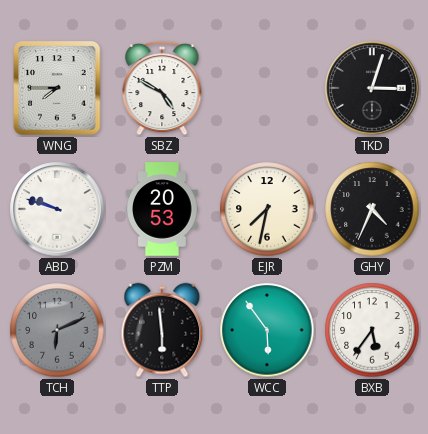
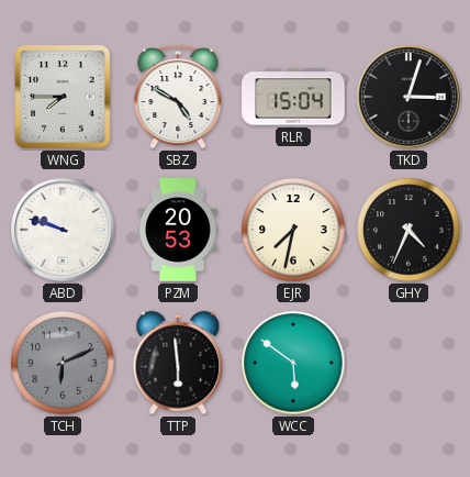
RLR: none -> 15:04 (293, 97)
WCC: 5:54 -> 5:51 (293, 363)
BXB: 5:36 -> none (372, 330)
